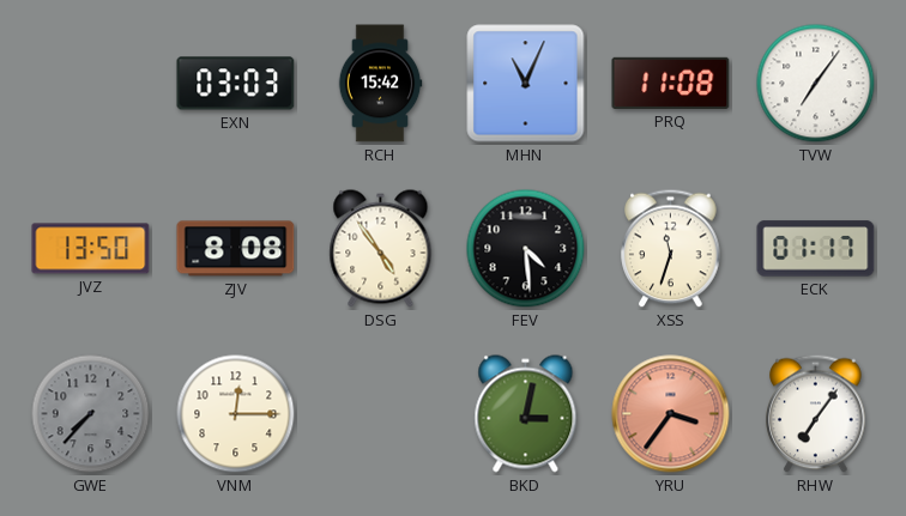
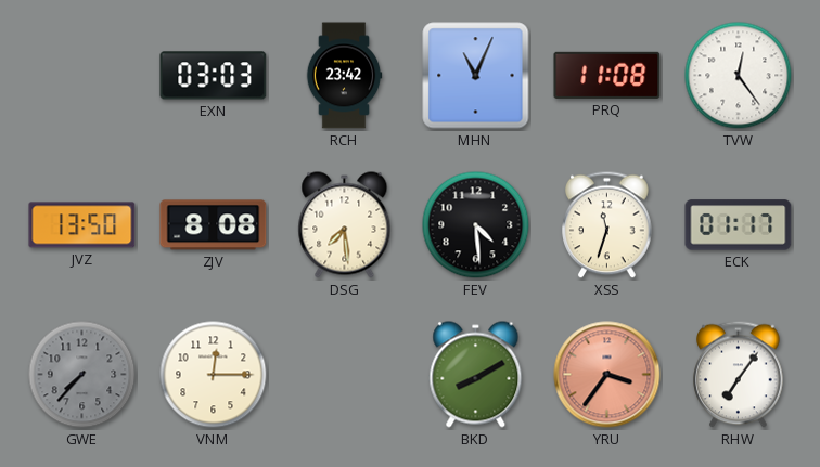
RCH: 15:42 -> 23:42 (344, 76)
TVW: 7:06 -> 12:24 (739, 76)
DSG: 4:54 -> 7:29 (345, 225)
BKD: 3:02 -> 8:10 (476, 375)
